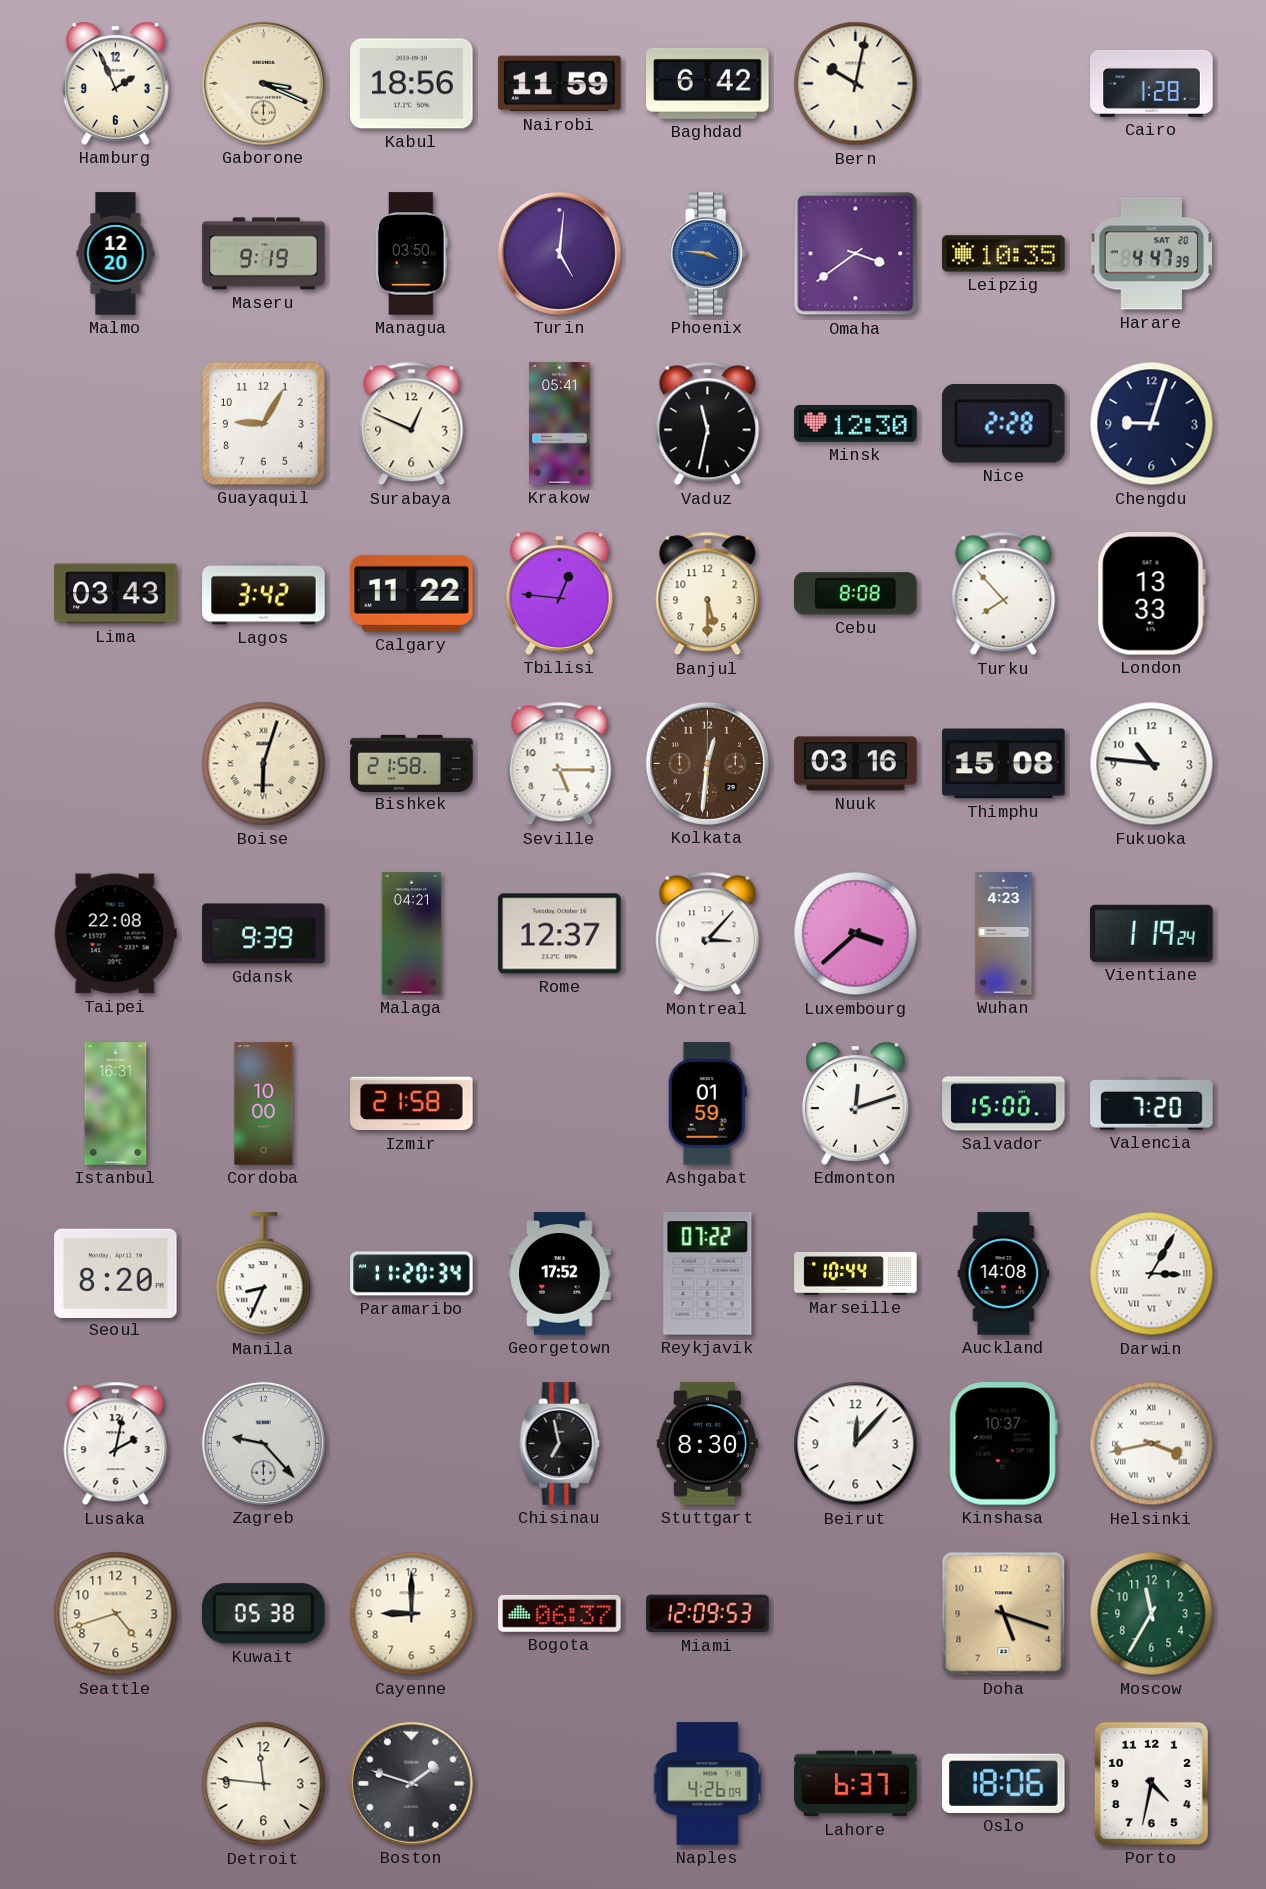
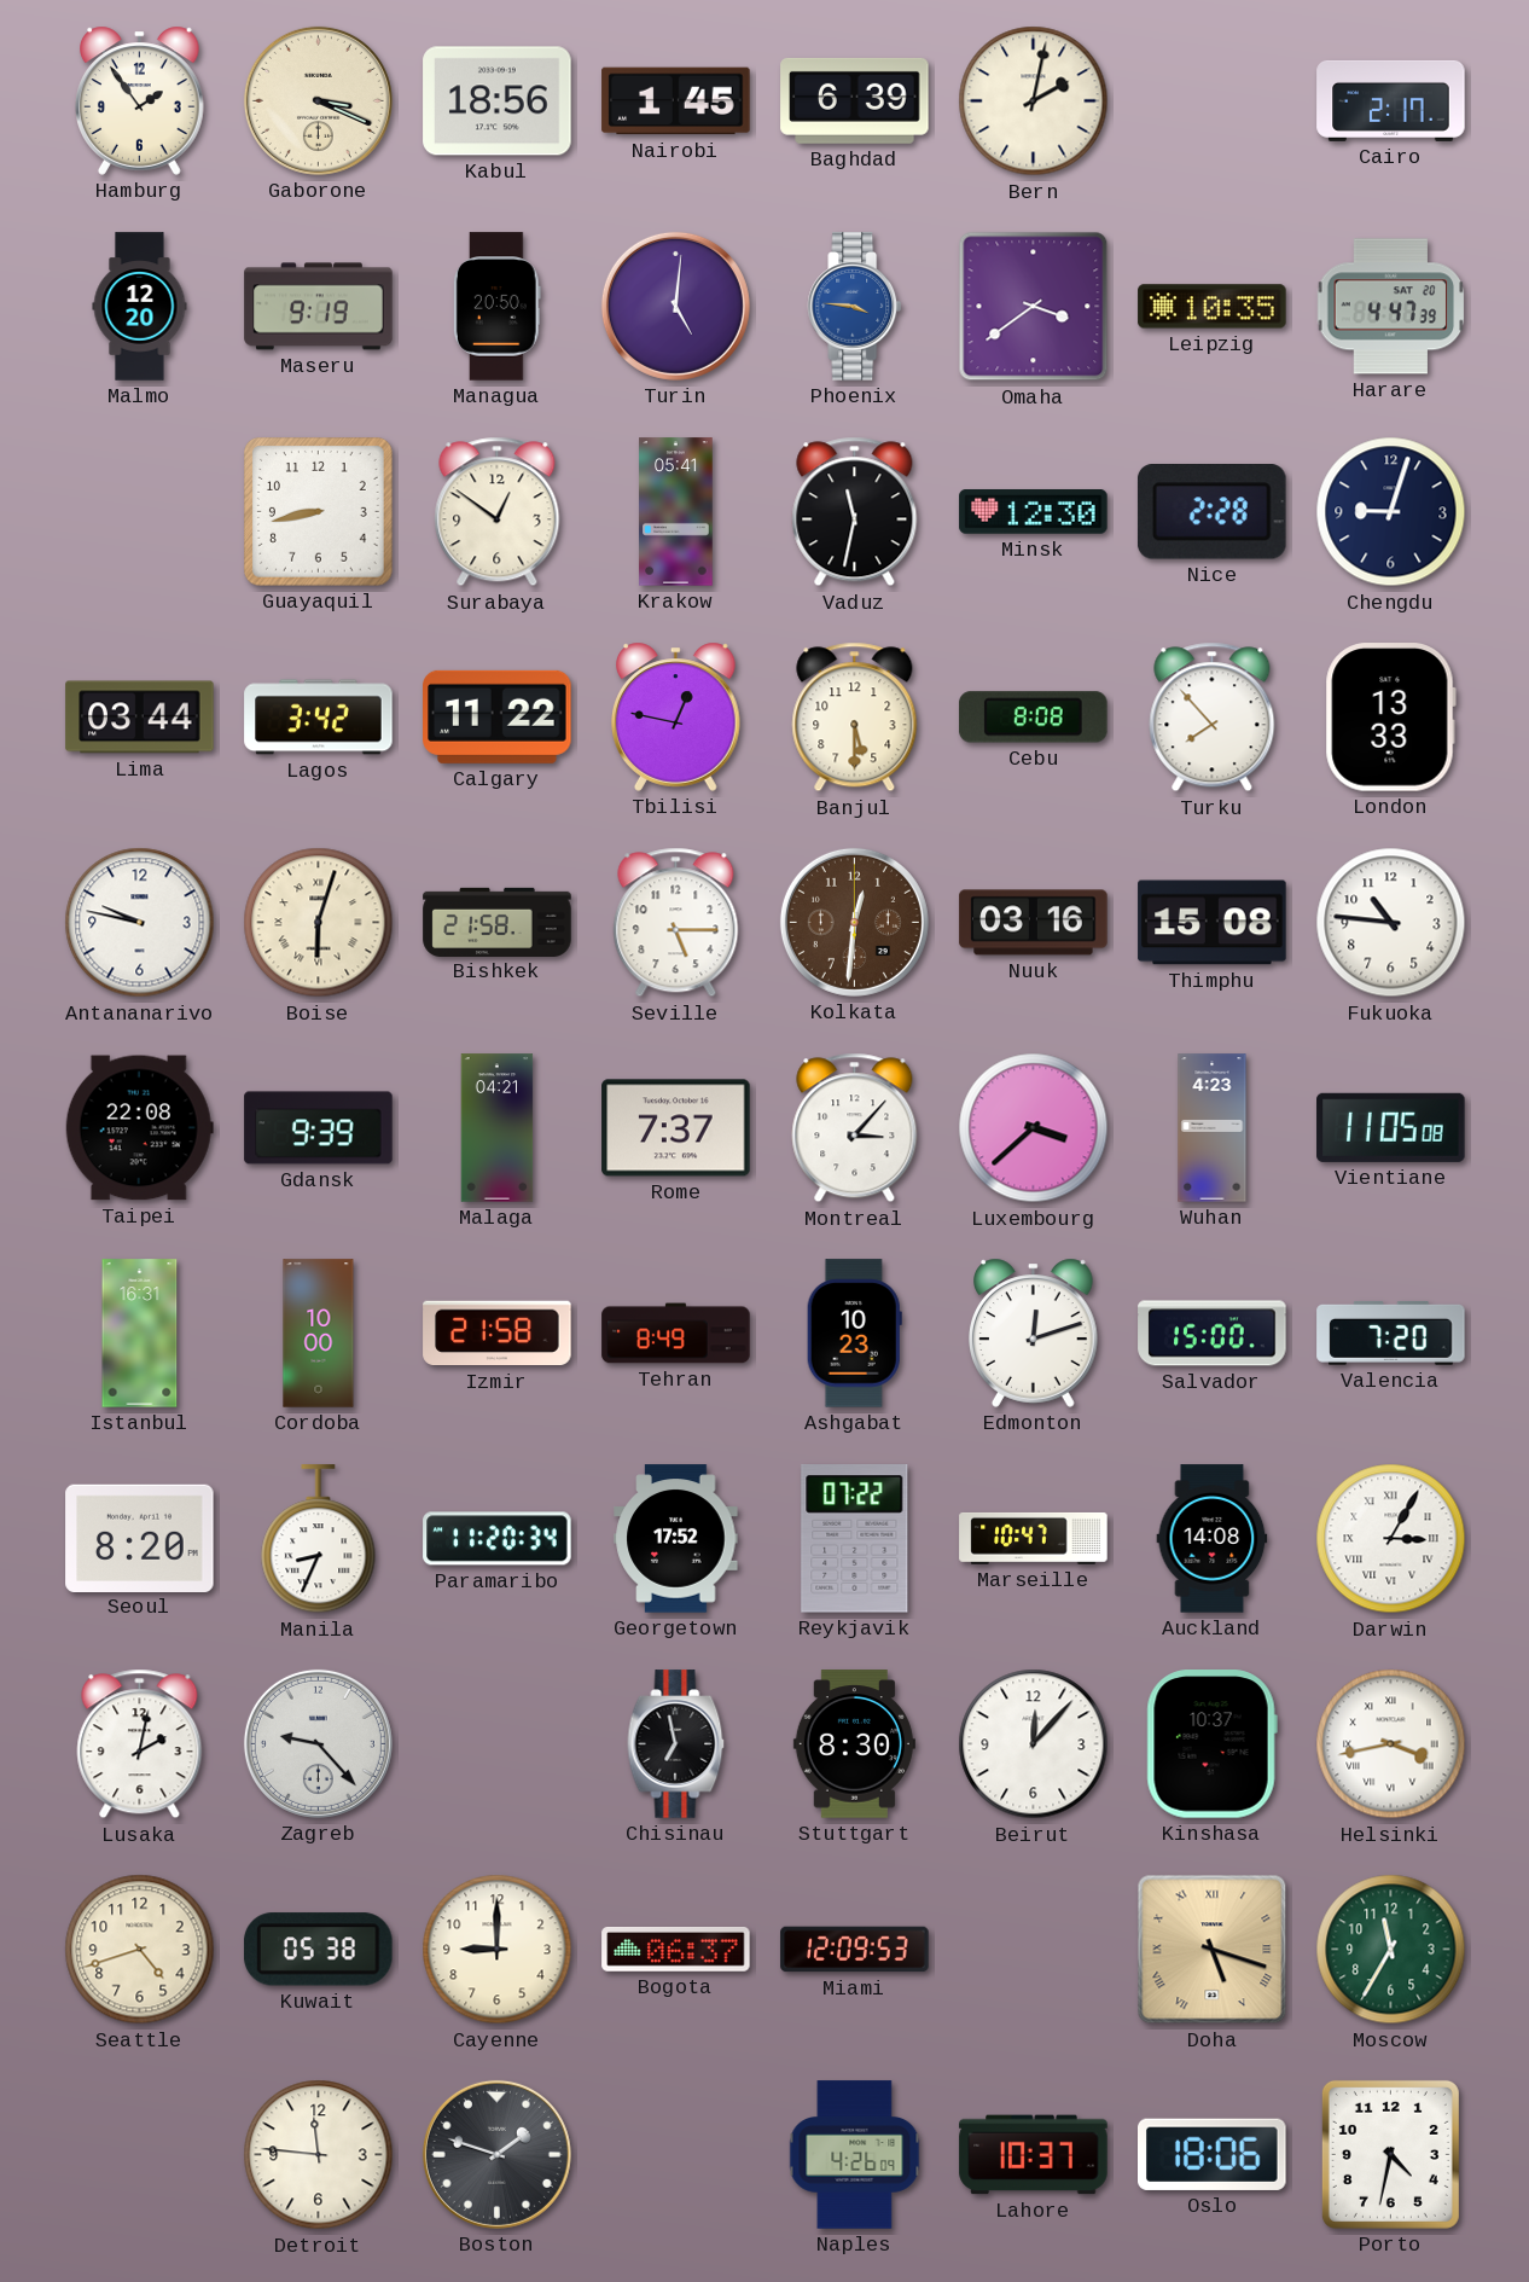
Hamburg: 1:56 -> 1:54 (140, 100)
Nairobi: 11:59 -> 1:45 (676, 101)
Baghdad: 6:42 -> 6:39 (855, 100)
Bern: 10:02 -> 2:02 (1034, 101)
Cairo: 1:28 -> 2:17 (1391, 100)
Managua: 03:50 -> 20:50 (496, 307)
Guayaquil: 9:05 -> 8:43 (319, 512)
Surabaya: 12:49 -> 12:51 (498, 512)
Lima: 03:43 -> 03:44 (140, 718)
Tbilisi: 12:46 -> 12:47 (676, 716)
Antananarivo: none -> 9:47 (140, 923)
Rome: 12:37 -> 7:37 (676, 1128)
Vientiane: 1:19 -> 11:05 (1391, 1127)
Tehran: none -> 8:49 (676, 1334)
Ashgabat: 01:59 -> 10:23 (854, 1334)
Marseille: 10:44 -> 10:47 (1034, 1538)
Doha numerals: Arabic -> Roman (1213, 1950)
Lahore: 6:37 -> 10:37 (1034, 2155)
